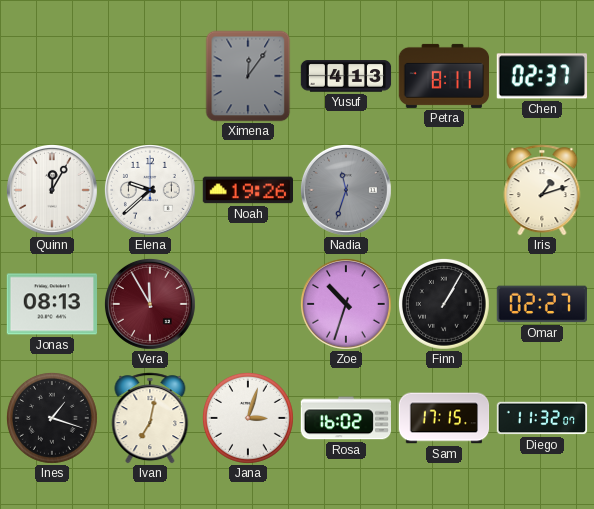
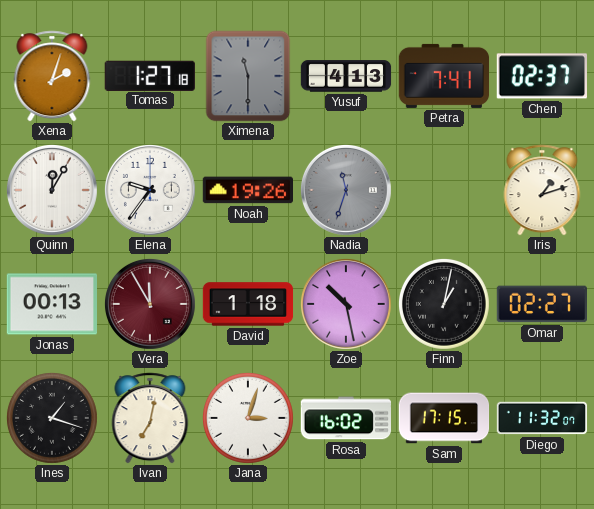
Xena: none -> 2:03 (52, 76)
Tomas: none -> 1:27 (150, 75)
Ximena: 12:06 -> 11:30 (248, 76)
Petra: 8:11 -> 7:41 (444, 76)
Elena: 9:38 -> 9:36 (150, 190)
Jonas: 08:13 -> 00:13 (52, 304)
David: none -> 1:18 (248, 304)
Zoe: 10:33 -> 10:28 (346, 304)
Finn: 1:05 -> 1:02 (444, 304)
